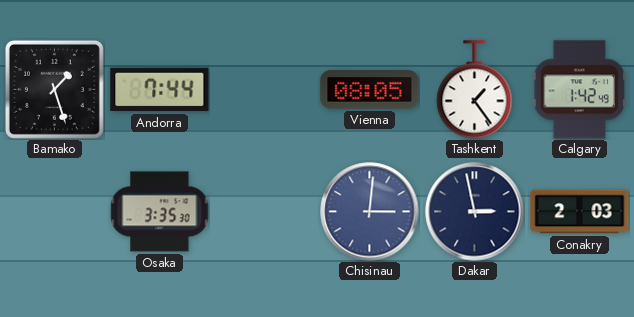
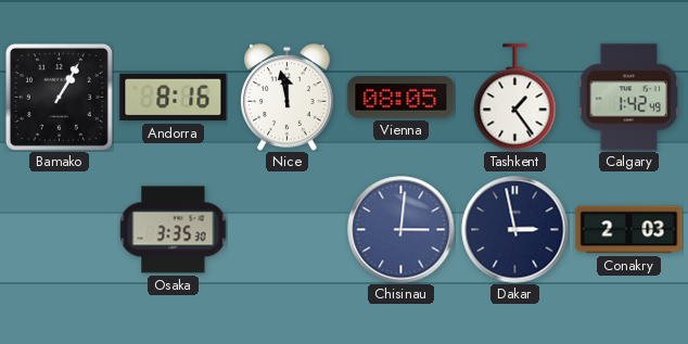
Bamako: 1:27 -> 1:05 (59, 97)
Andorra: 7:44 -> 8:16 (174, 98)
Nice: none -> 11:58 (288, 98)
